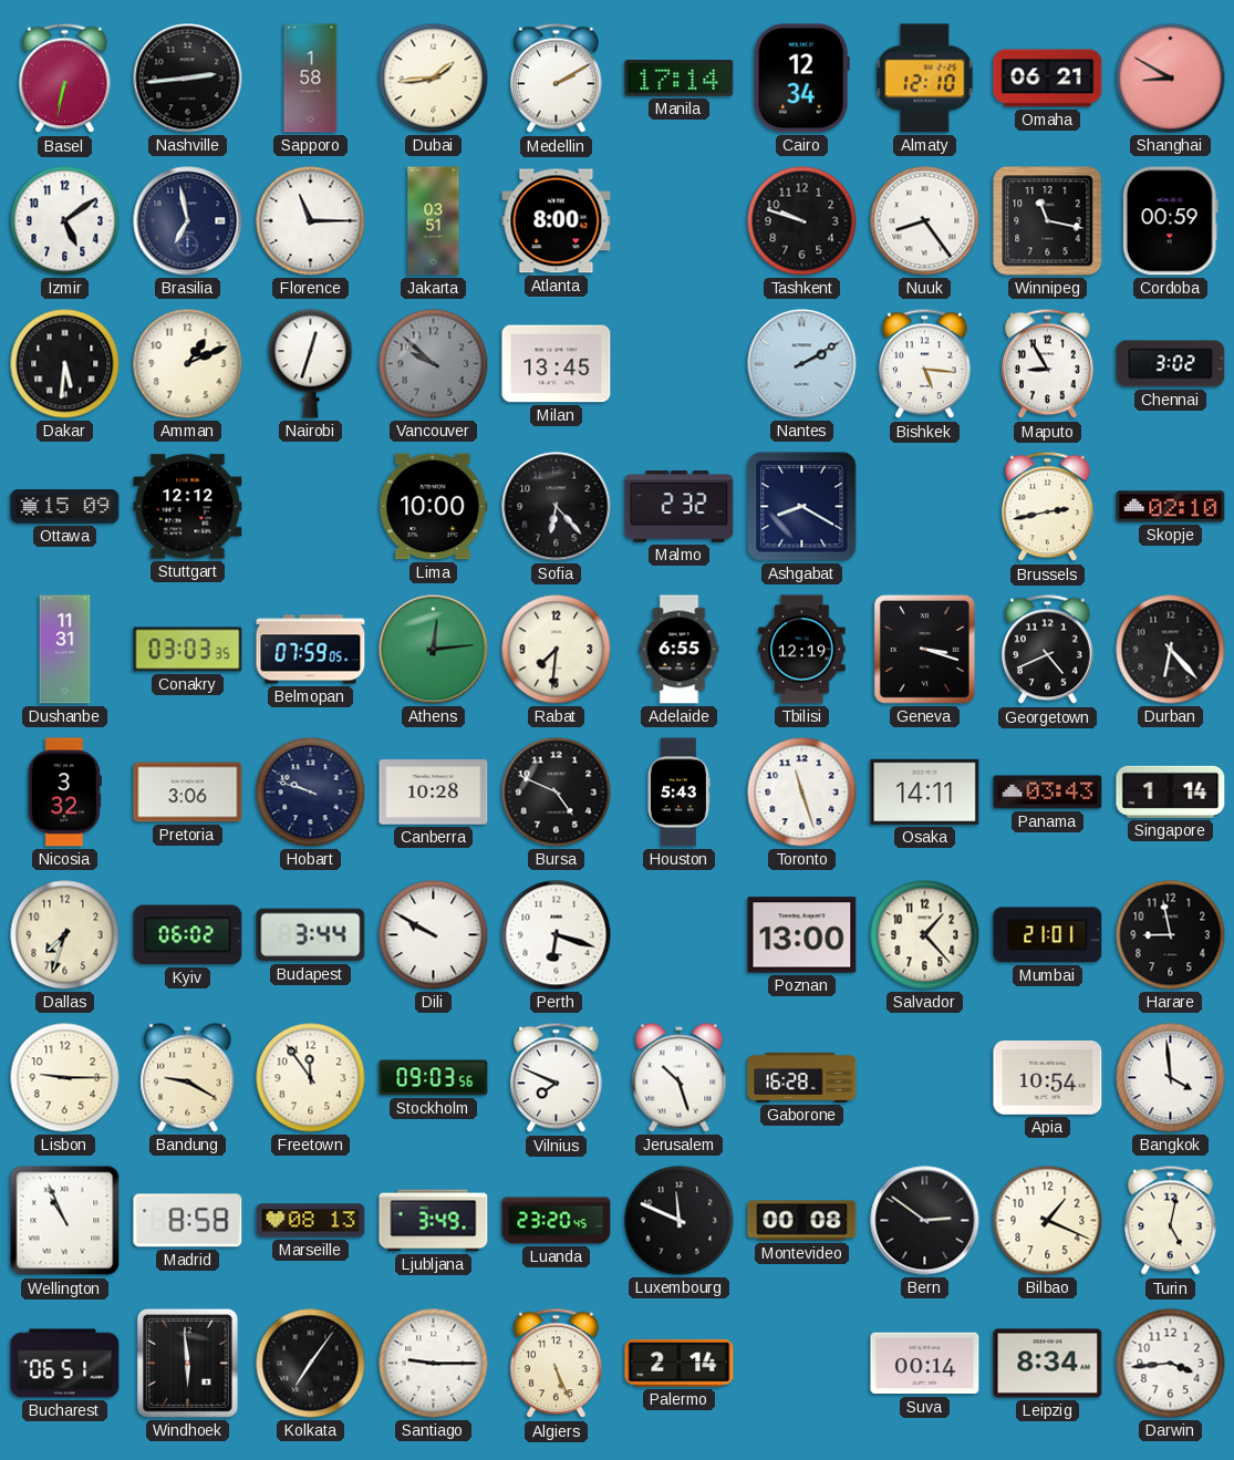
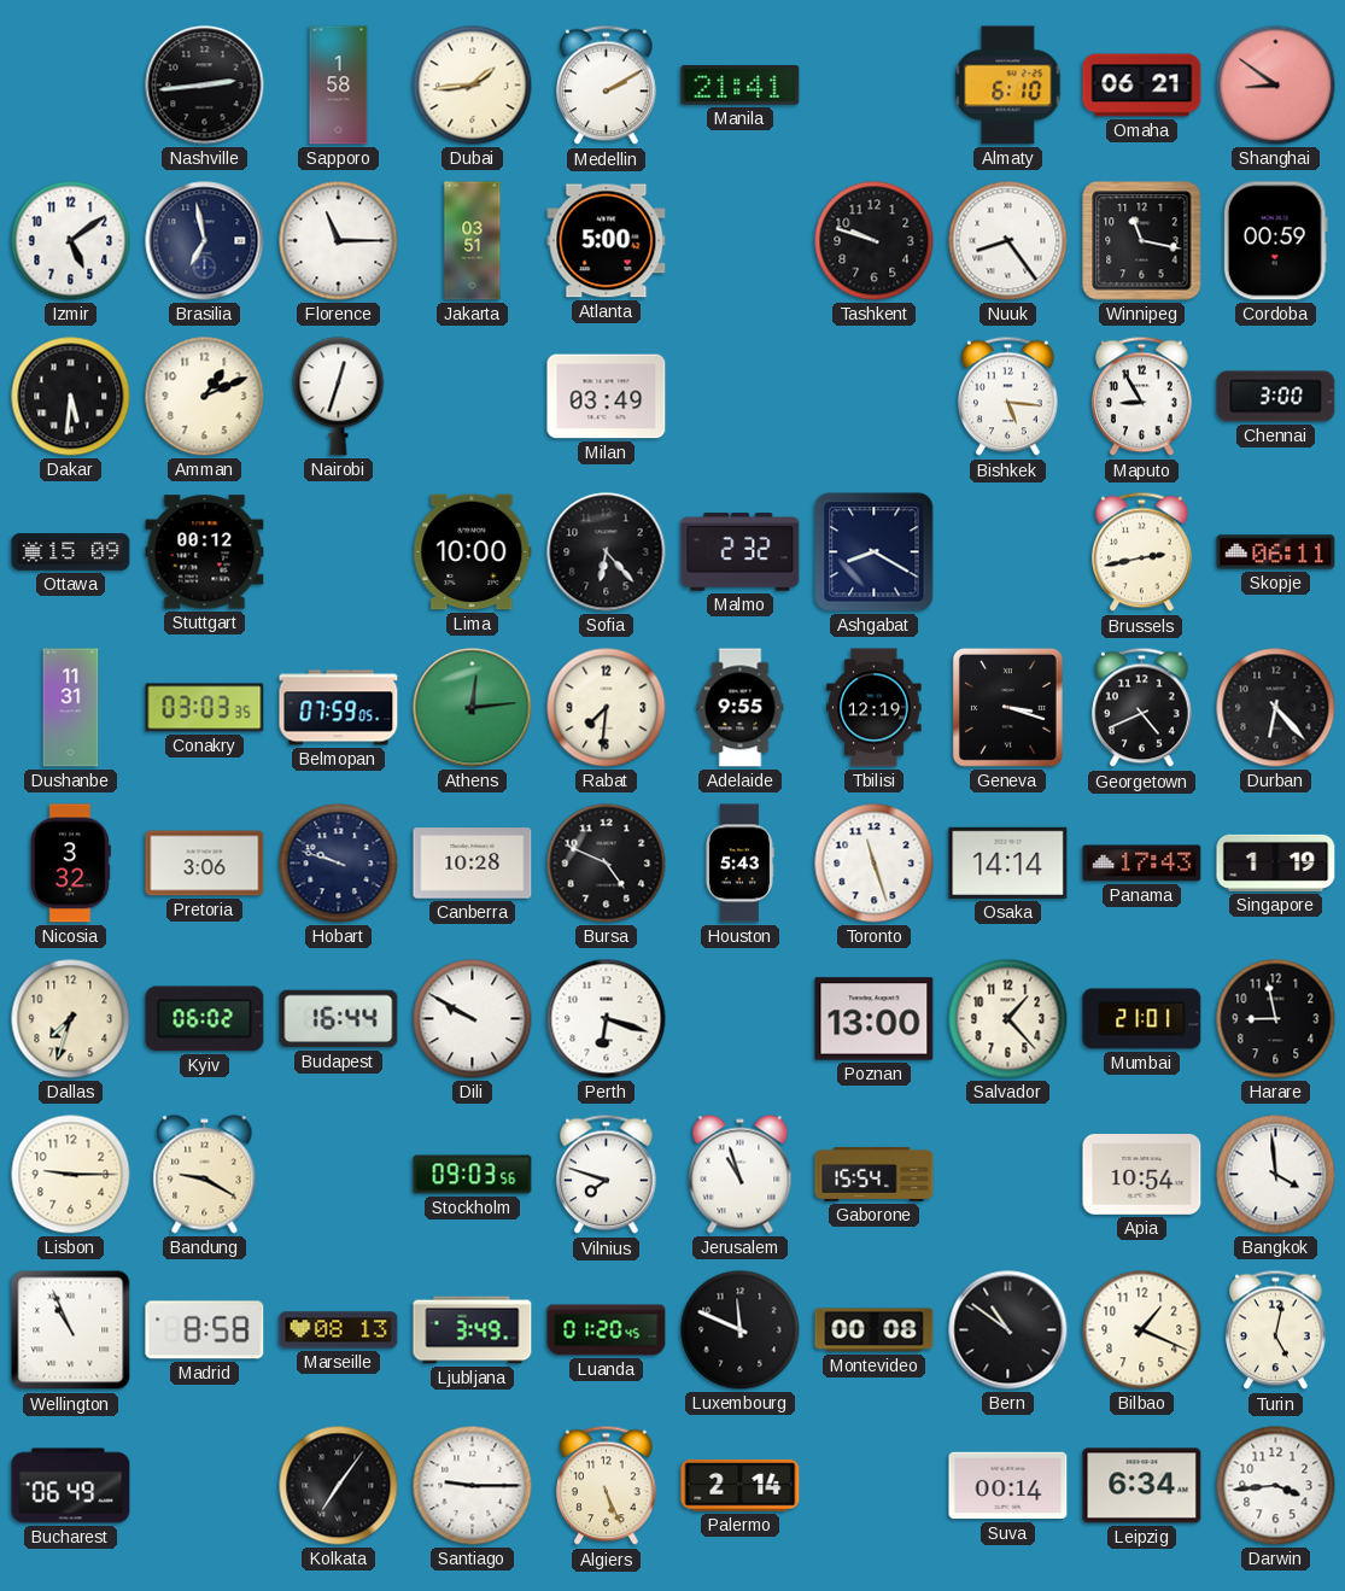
Basel: 6:32 -> none (65, 79)
Manila: 17:14 -> 21:41 (741, 86)
Cairo: 12:34 -> none (801, 79)
Almaty: 12:10 -> 6:10 (1008, 86)
Shanghai: 8:50 -> 8:51 (1276, 86)
Atlanta: 8:00 -> 5:00 (607, 241)
Vancouver: 9:52 -> none (434, 364)
Milan: 13:45 -> 03:49 (607, 397)
Nantes: 2:10 -> none (802, 364)
Chennai: 3:02 -> 3:00 (1276, 397)
Stuttgart: 12:12 -> 00:12 (205, 552)
Skopje: 02:10 -> 06:11 (1276, 552)
Adelaide: 6:55 -> 9:55 (741, 708)
Osaka: 14:11 -> 14:14 (1008, 862)
Panama: 03:43 -> 17:43 (1142, 864)
Singapore: 1:14 -> 1:19 (1276, 862)
Budapest: 3:44 -> 16:44 (339, 1019)
Freetown: 11:54 -> none (311, 1078)
Vilnius: 7:49 -> 7:48 (607, 1175)
Jerusalem: 10:27 -> 10:57 (741, 1175)
Gaborone: 16:28 -> 15:54 (875, 1174)
Luanda: 23:20 -> 01:20 (607, 1330)
Bern: 2:51 -> 10:51 (1008, 1330)
Bucharest: 06:51 -> 06:49 (71, 1486)
Windhoek: 5:59 -> none (187, 1363)
Leipzig: 8:34 -> 6:34 (1142, 1486)
